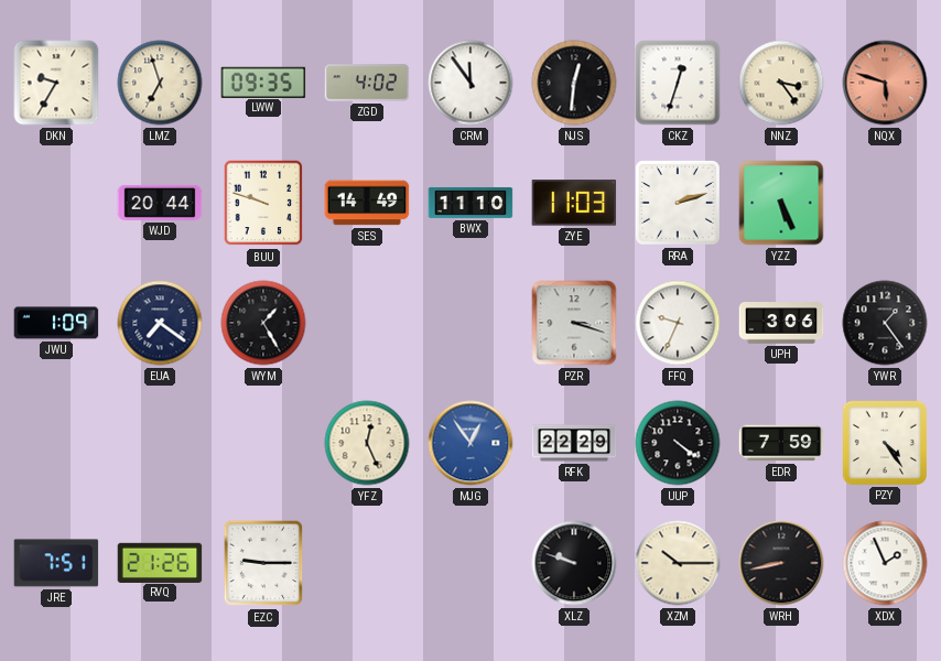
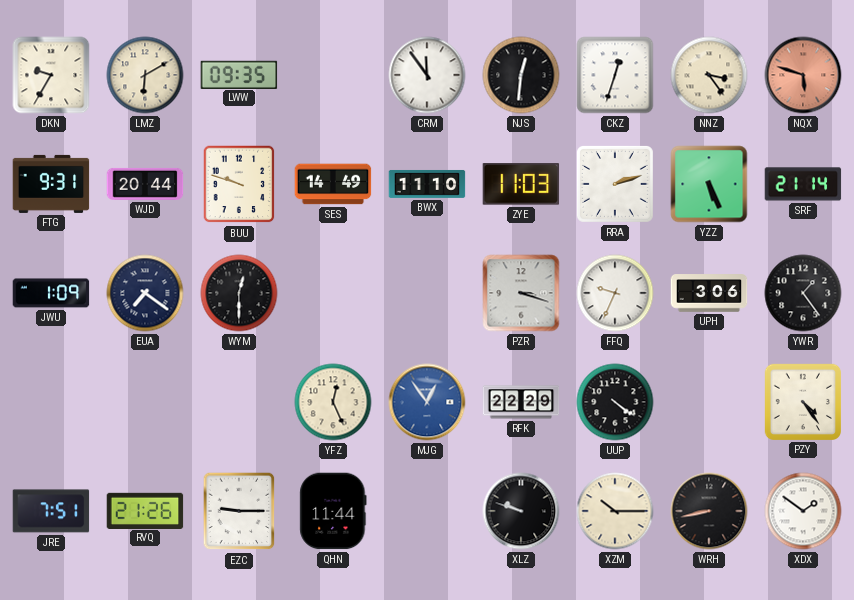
LMZ: 6:57 -> 6:10 (145, 75)
ZGD: 4:02 -> none (367, 83)
FTG: none -> 9:31 (51, 184)
SRF: none -> 21:14 (803, 184)
WYM: 1:25 -> 12:30 (239, 293)
EDR: 7:59 -> none (781, 443)
QHN: none -> 11:44 (333, 511)
XDX: 1:56 -> 1:51 (803, 511)
